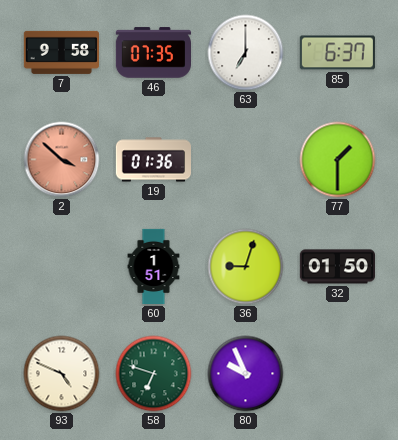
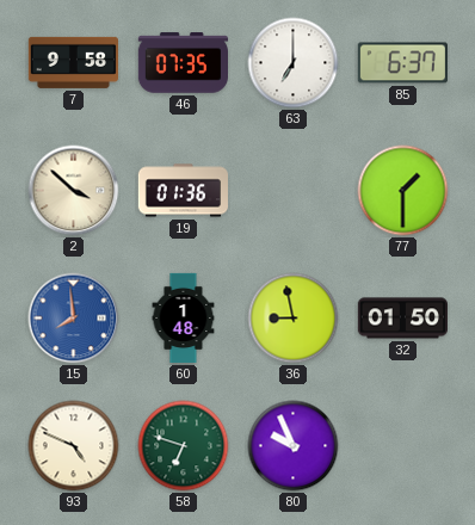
2 dial: salmon -> cream (74, 191)
15: none -> 7:59 (74, 319)
60: 1:51 -> 1:48 (184, 319)
36: 9:03 -> 8:58 (294, 319)
